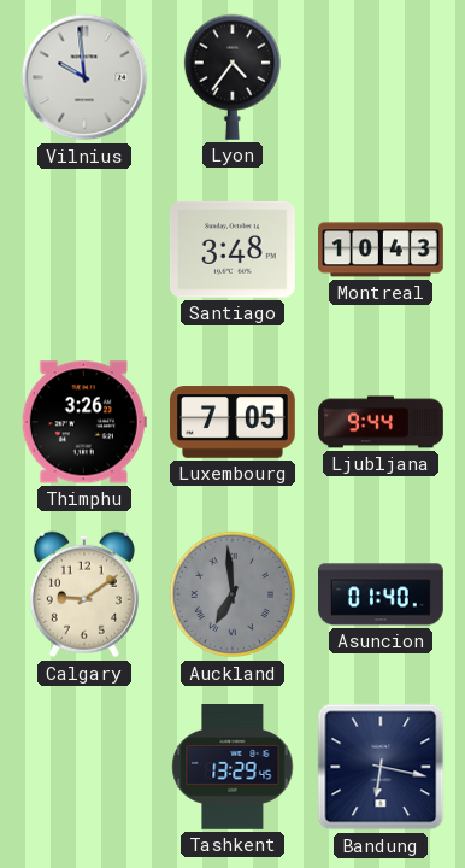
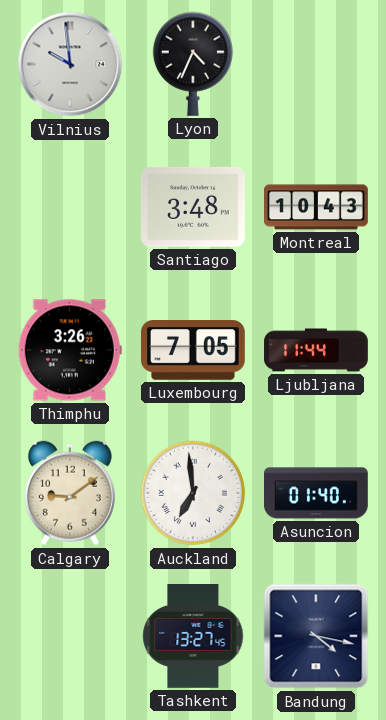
Lyon: 4:36 -> 4:34 (192, 64)
Ljubljana: 9:44 -> 11:44 (316, 350)
Auckland dial: grey -> white (193, 493)
Tashkent: 13:29 -> 13:27 (193, 637)
Bandung: 6:17 -> 4:17 (316, 636)
